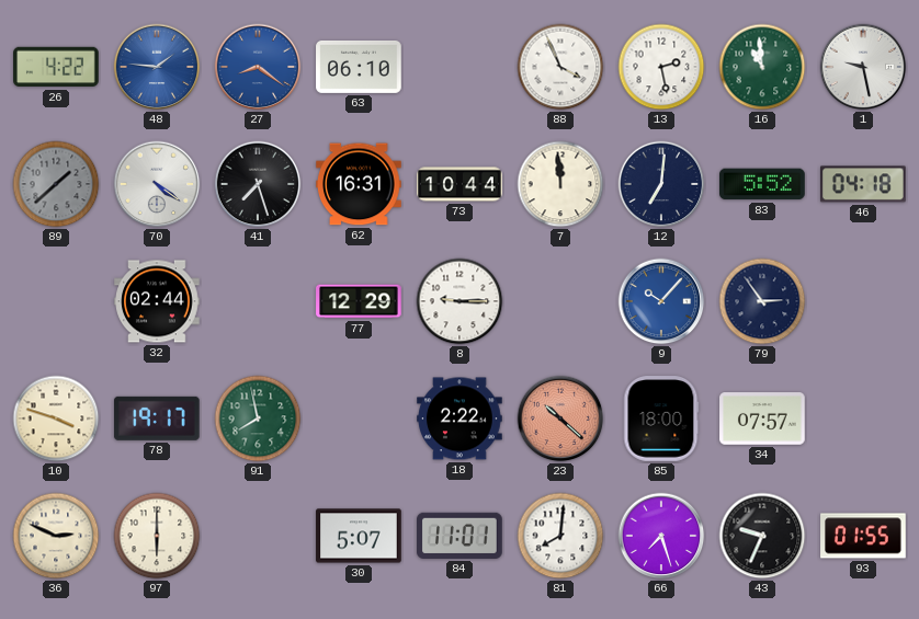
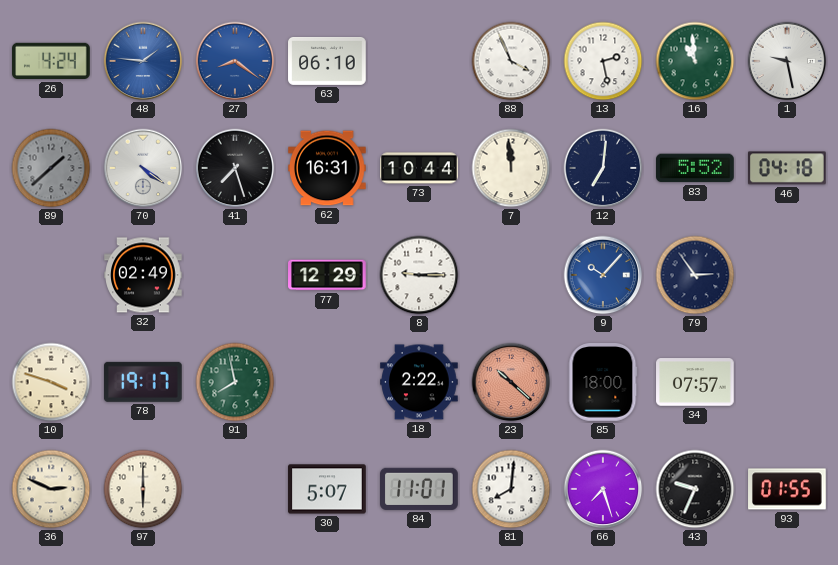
26: 4:22 -> 4:24 (51, 61)
32: 02:44 -> 02:49 (143, 275)
